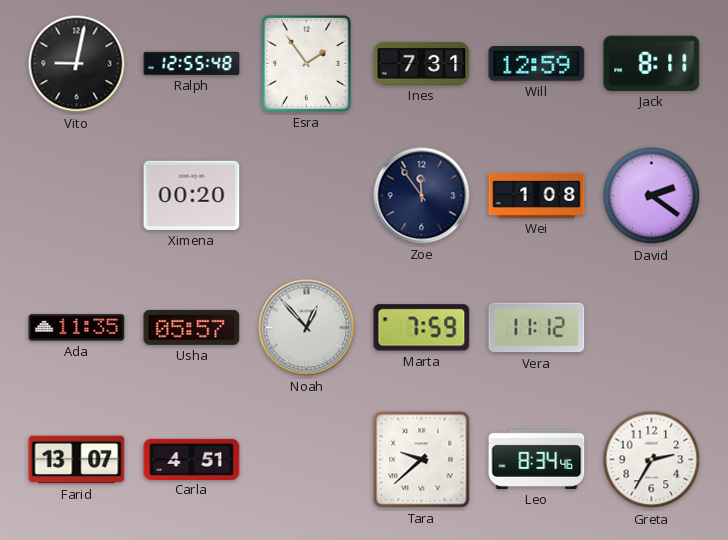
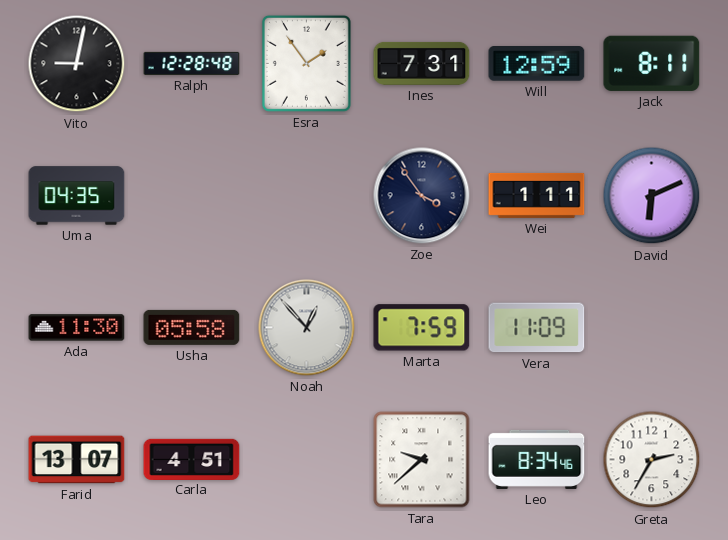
Ralph: 12:55 -> 12:28 (192, 63)
Uma: none -> 04:35 (77, 196)
Ximena: 00:20 -> none (192, 195)
Zoe: 11:54 -> 3:54 (422, 196)
Wei: 1:08 -> 1:11 (537, 195)
David: 2:21 -> 6:11 (652, 196)
Ada: 11:35 -> 11:30 (77, 328)
Usha: 05:57 -> 05:58 (192, 327)
Vera: 11:12 -> 11:09 (537, 328)
